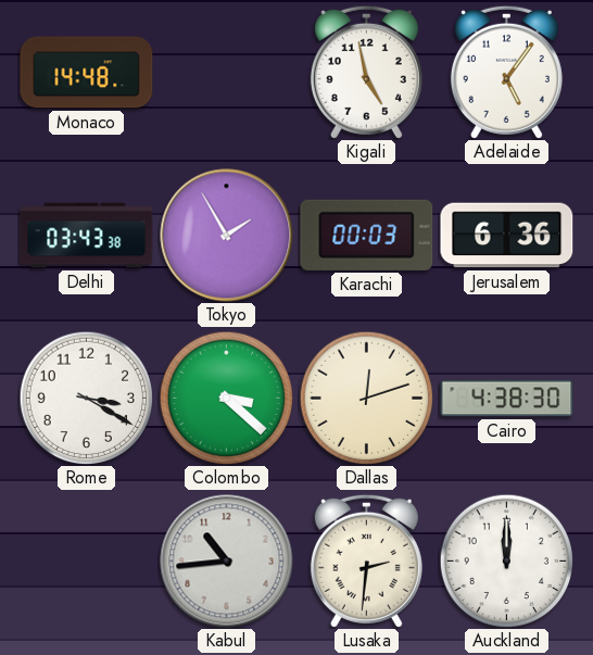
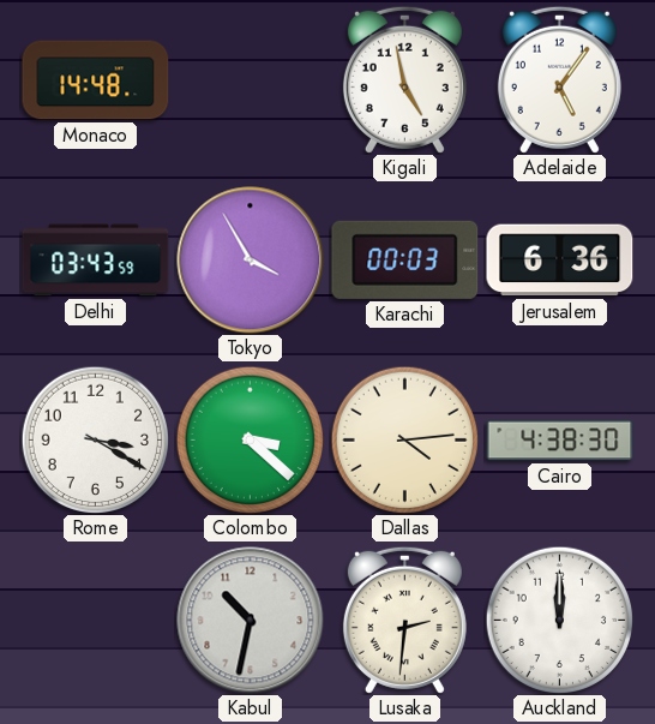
Delhi: 03:43:38 -> 03:43:59 (96, 261)
Tokyo: 1:55 -> 3:55 (251, 261)
Dallas: 12:12 -> 4:14 (404, 439)
Kabul: 10:44 -> 10:32 (251, 621)
